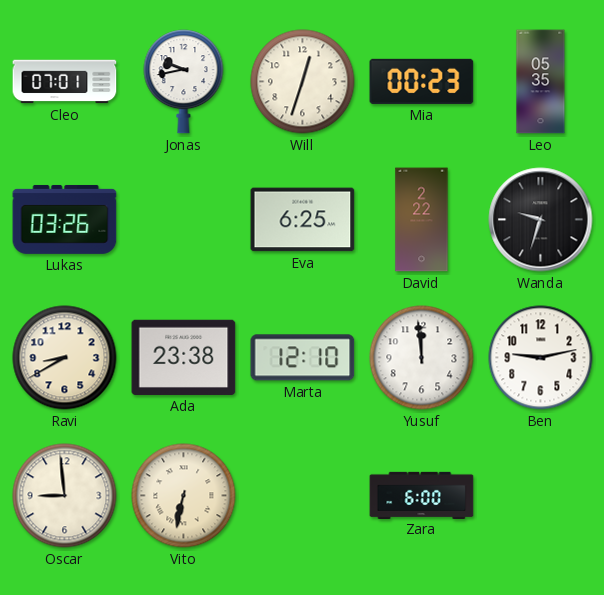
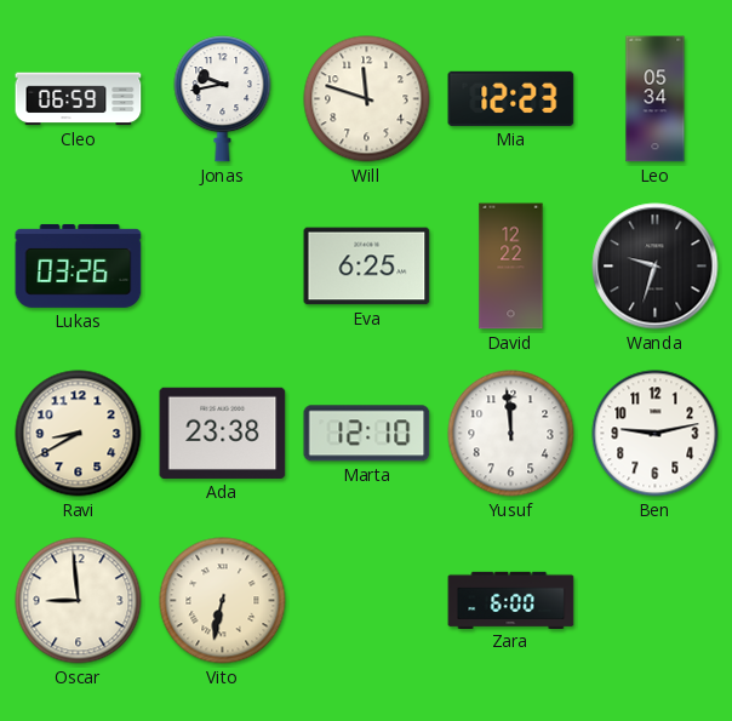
Cleo: 07:01 -> 06:59 (79, 99)
Will: 12:33 -> 11:48 (367, 99)
Mia: 00:23 -> 12:23 (511, 98)
Leo: 05:35 -> 05:34 (656, 99)
David: 2:22 -> 12:22 (511, 267)
